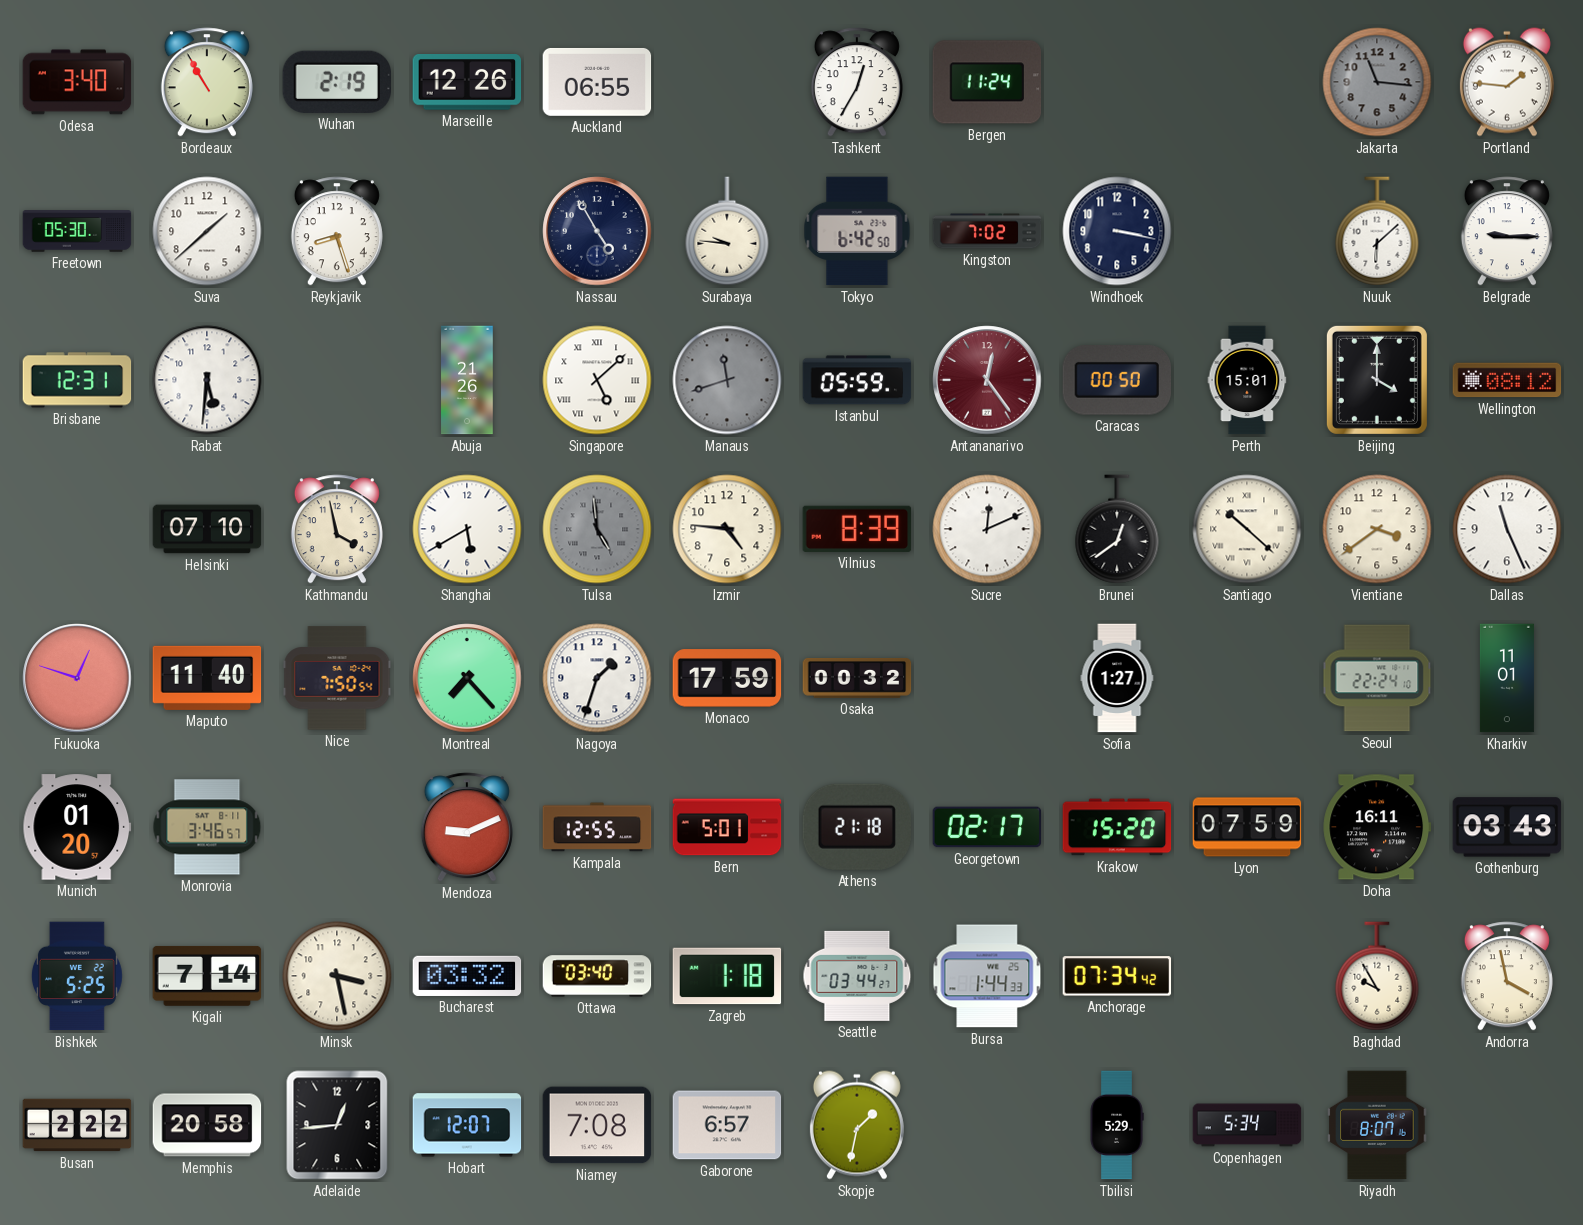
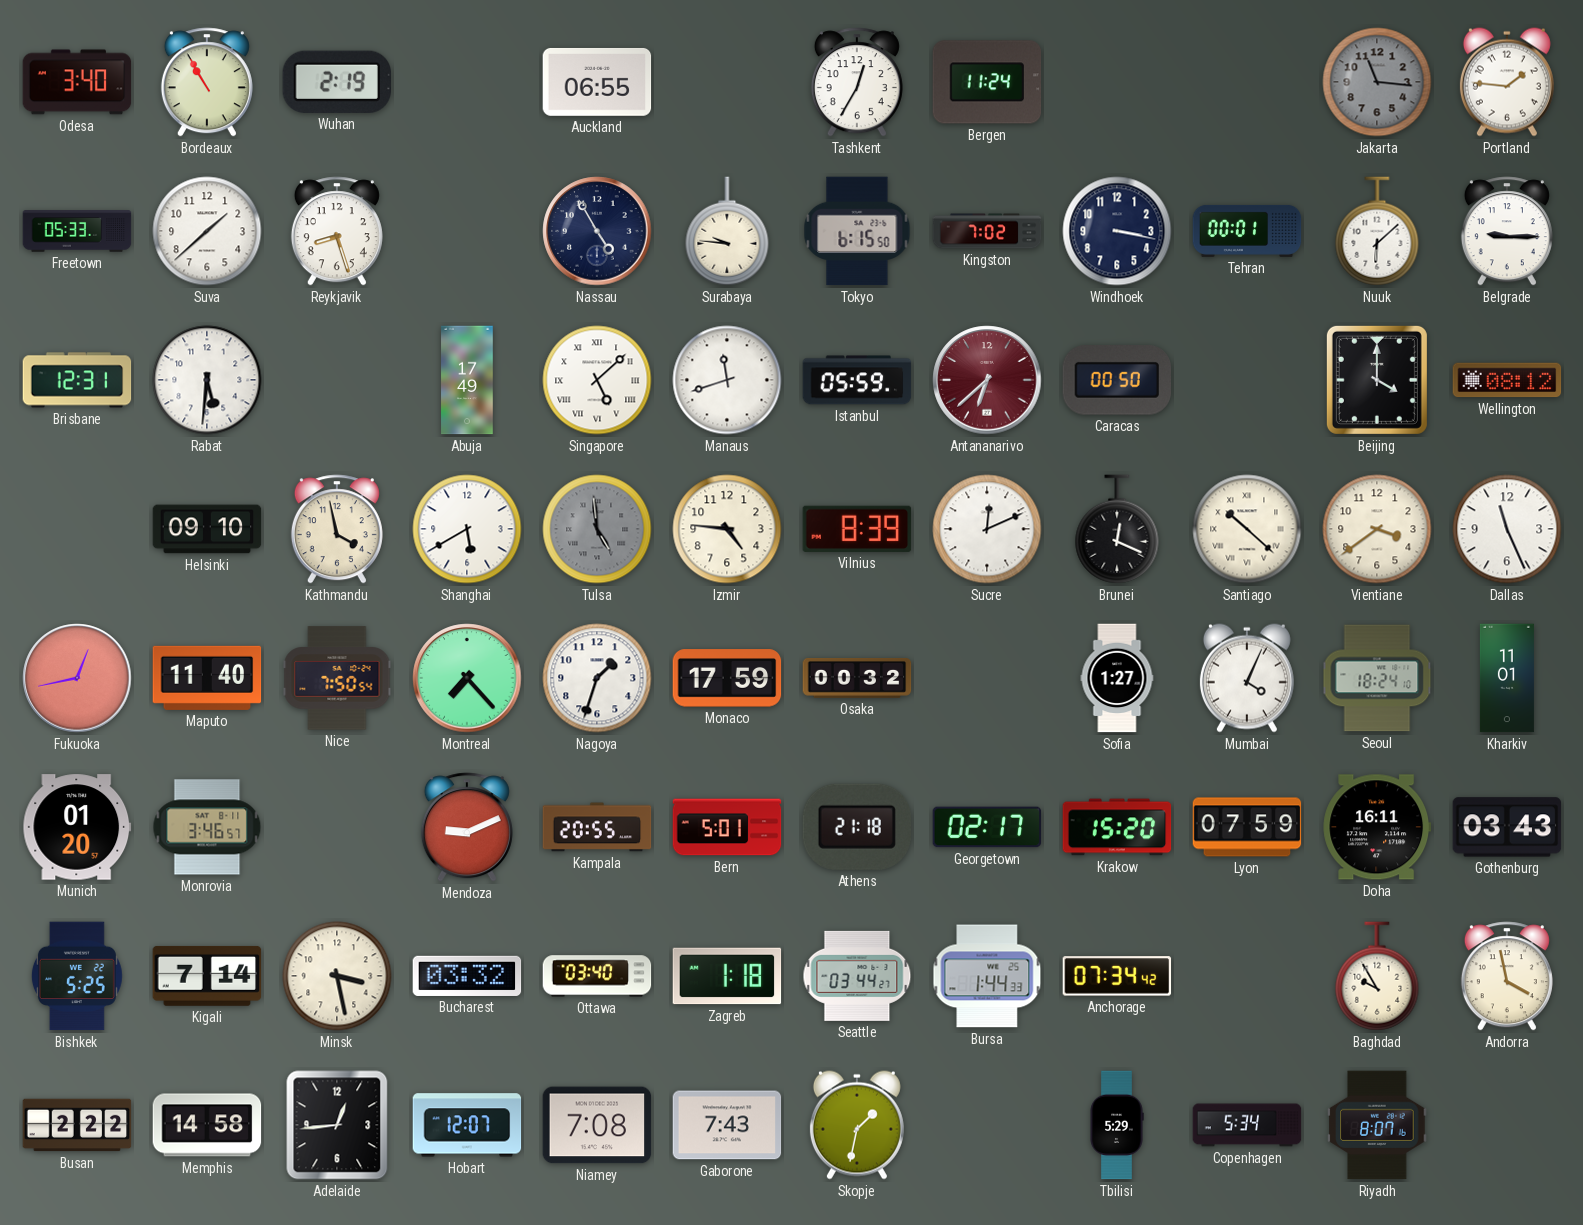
Marseille: 12:26 -> none (467, 83)
Freetown: 05:30 -> 05:33 (77, 231)
Tokyo: 6:42 -> 6:15 (857, 231)
Tehran: none -> 00:01 (1247, 231)
Abuja: 21:26 -> 17:49 (467, 380)
Manaus dial: grey -> white (727, 380)
Antananarivo: 12:24 -> 6:38 (987, 380)
Perth: 15:01 -> none (1247, 380)
Helsinki: 07:10 -> 09:10 (207, 529)
Brunei: 12:39 -> 12:19 (1117, 529)
Fukuoka: 12:48 -> 12:43 (77, 678)
Mumbai: none -> 4:04 (1247, 678)
Seoul: 22:24 -> 18:24 (1377, 678)
Kampala: 12:55 -> 20:55 (597, 827)
Memphis: 20:58 -> 14:58 (207, 1125)
Gaborone: 6:57 -> 7:43 (727, 1125)
